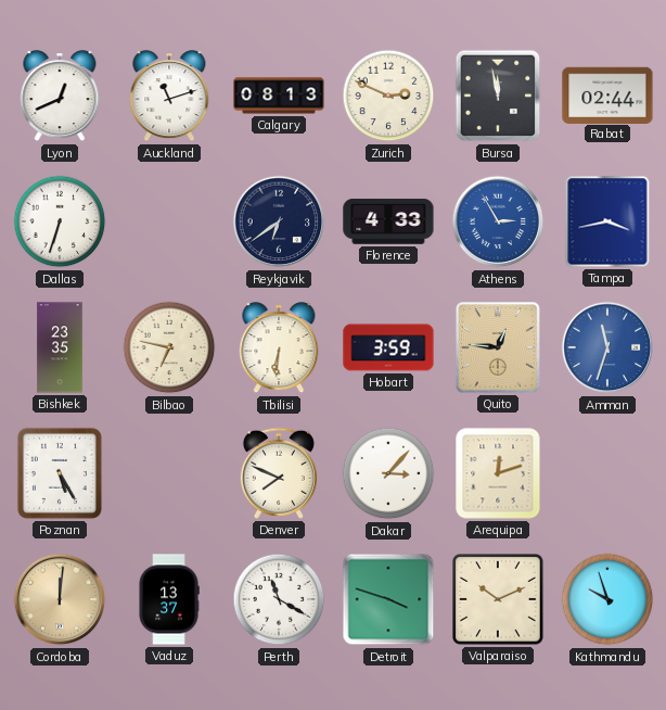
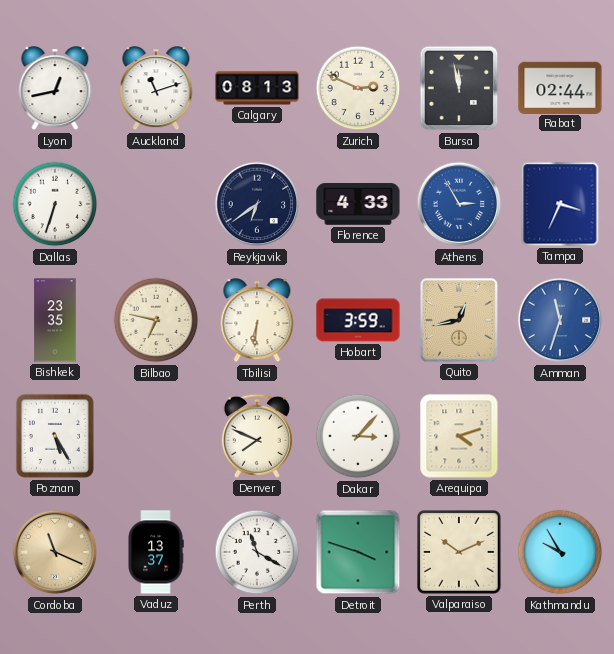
Lyon: 12:41 -> 12:43 (55, 89)
Tampa: 3:43 -> 3:34 (560, 204)
Quito: 12:46 -> 12:43 (459, 320)
Arequipa: 12:12 -> 4:12 (459, 436)
Cordoba: 12:01 -> 11:19 (55, 552)
Kathmandu: 9:57 -> 9:55 (560, 552)
